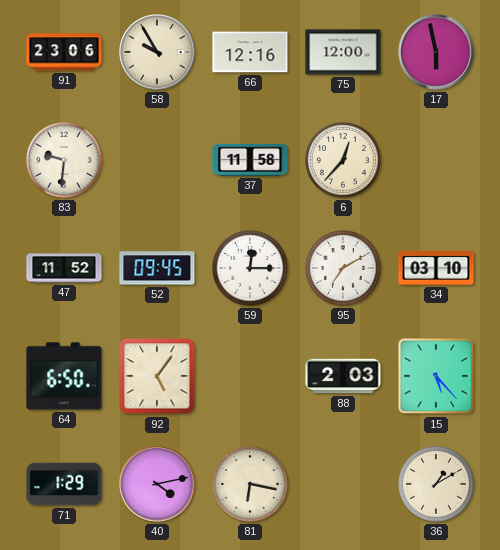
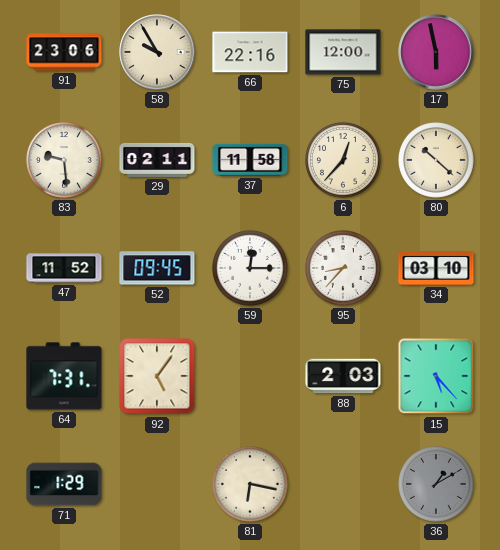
66: 12:16 -> 22:16 (250, 52)
83: 9:31 -> 9:29 (65, 161)
29: none -> 02:11 (157, 160)
80: none -> 10:22 (437, 161)
95: 7:10 -> 8:37 (344, 269)
64: 6:50 -> 7:31 (64, 376)
40: 4:13 -> none (157, 484)
36 dial: cream -> grey (437, 485)
